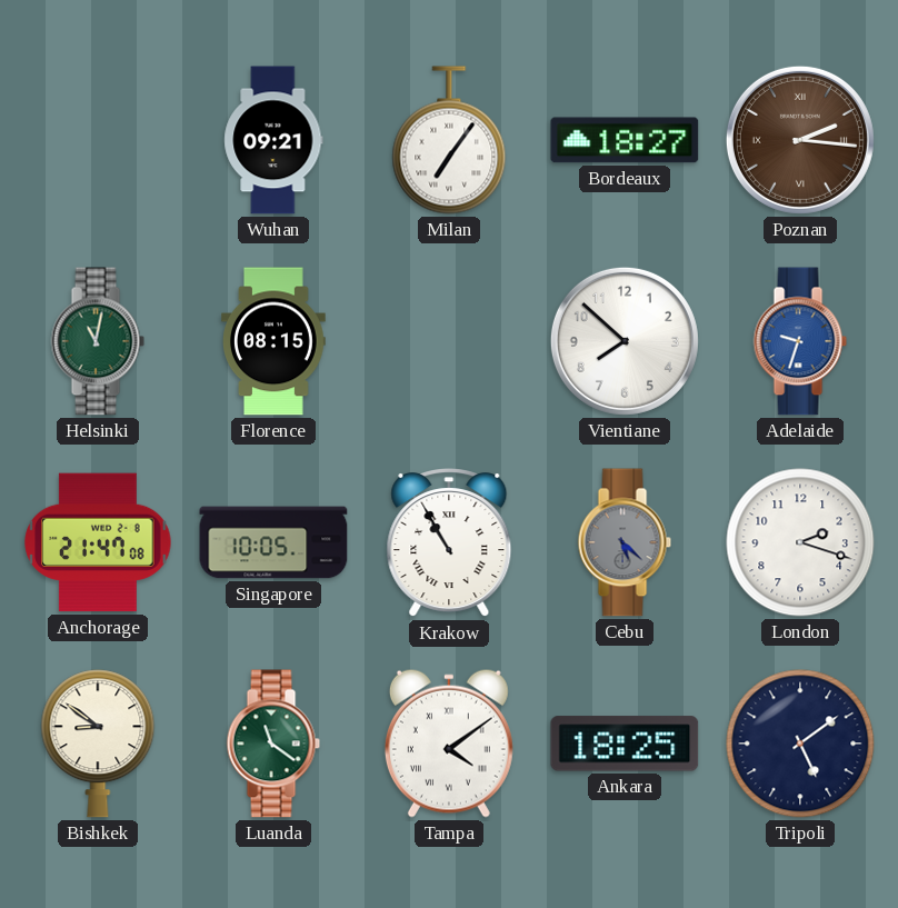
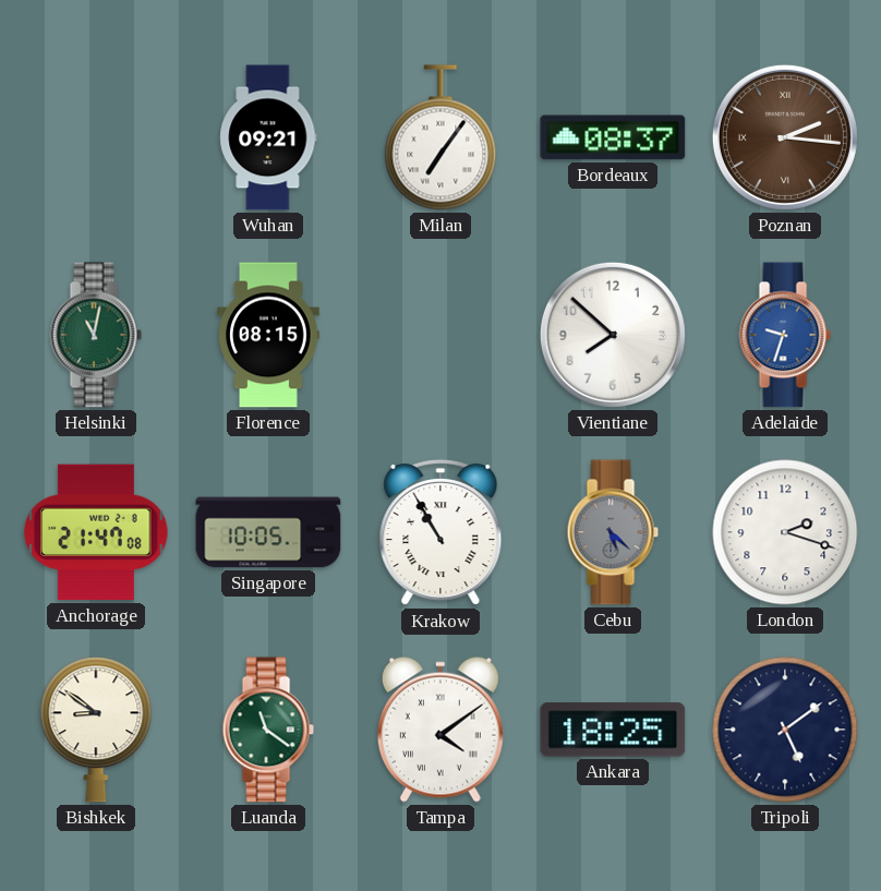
Bordeaux: 18:27 -> 08:37 (613, 137)
